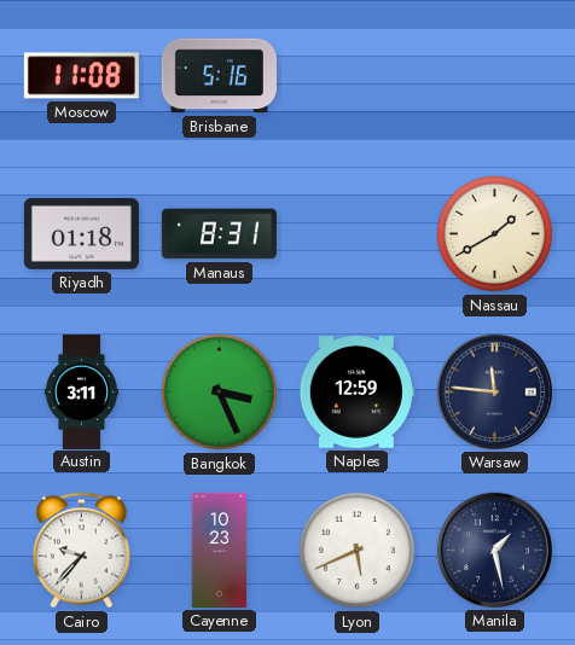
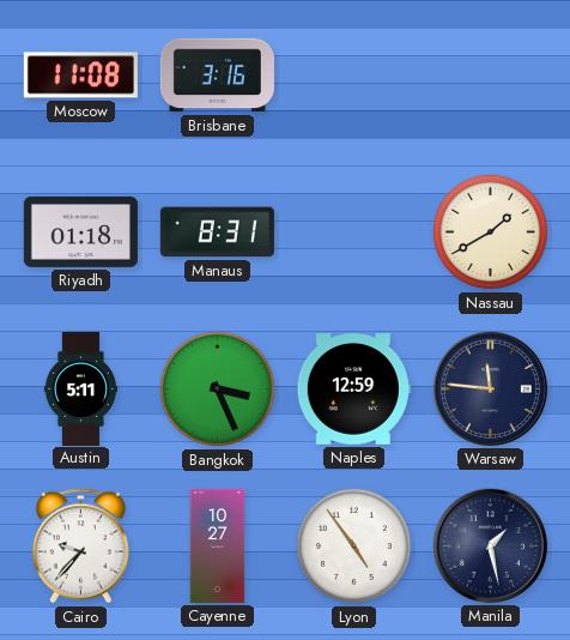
Brisbane: 5:16 -> 3:16 (217, 76)
Austin: 3:11 -> 5:11 (80, 388)
Cayenne: 10:23 -> 10:27 (218, 545)
Lyon: 5:41 -> 4:54 (353, 545)
